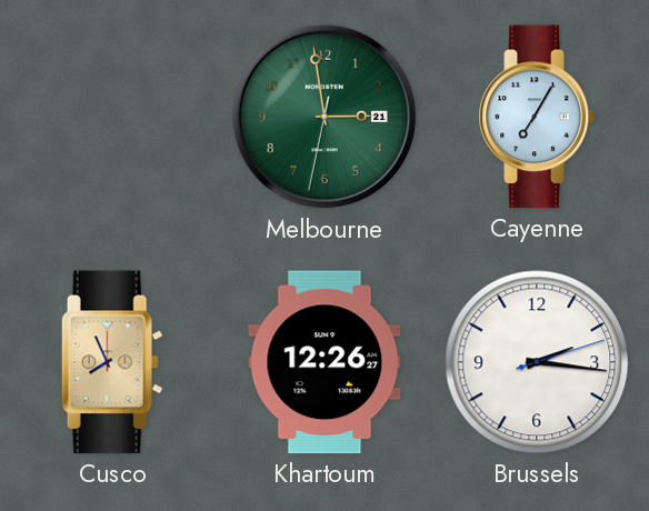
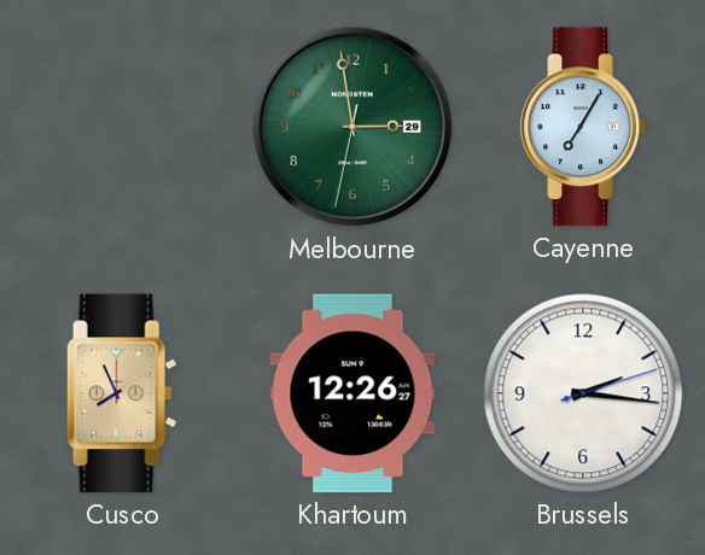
Melbourne date: 21 -> 29 (353, 127)
